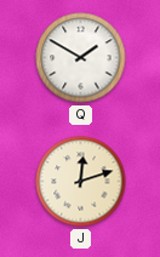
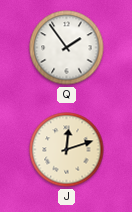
Q: 1:50 -> 1:54 (67, 48)
